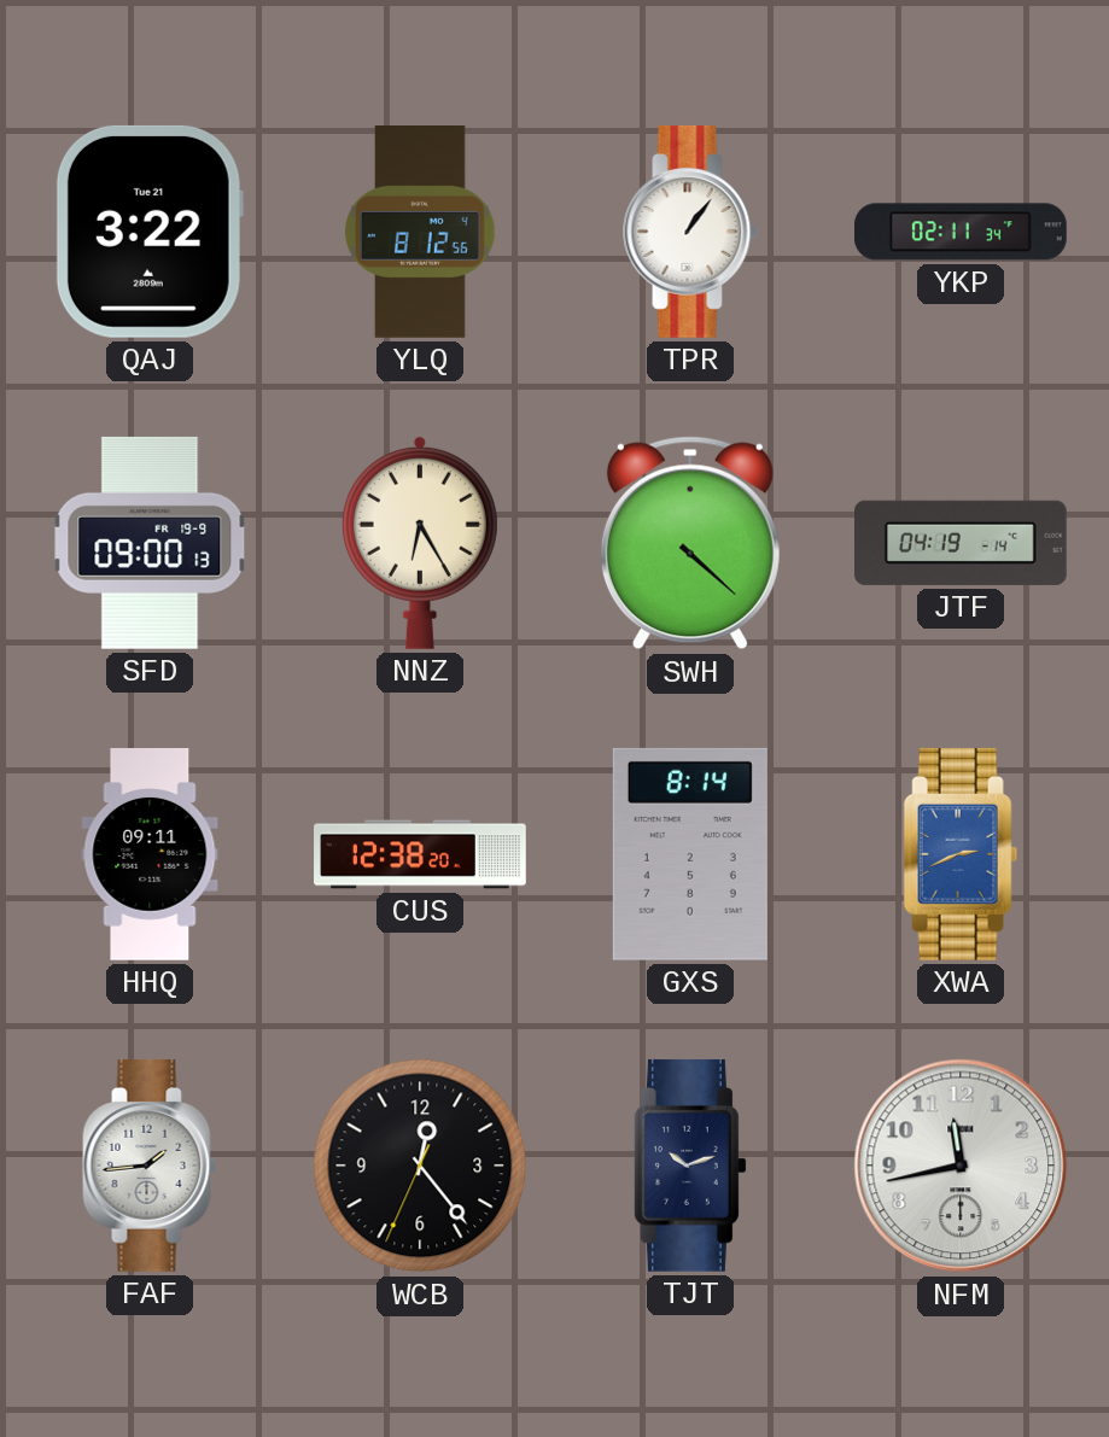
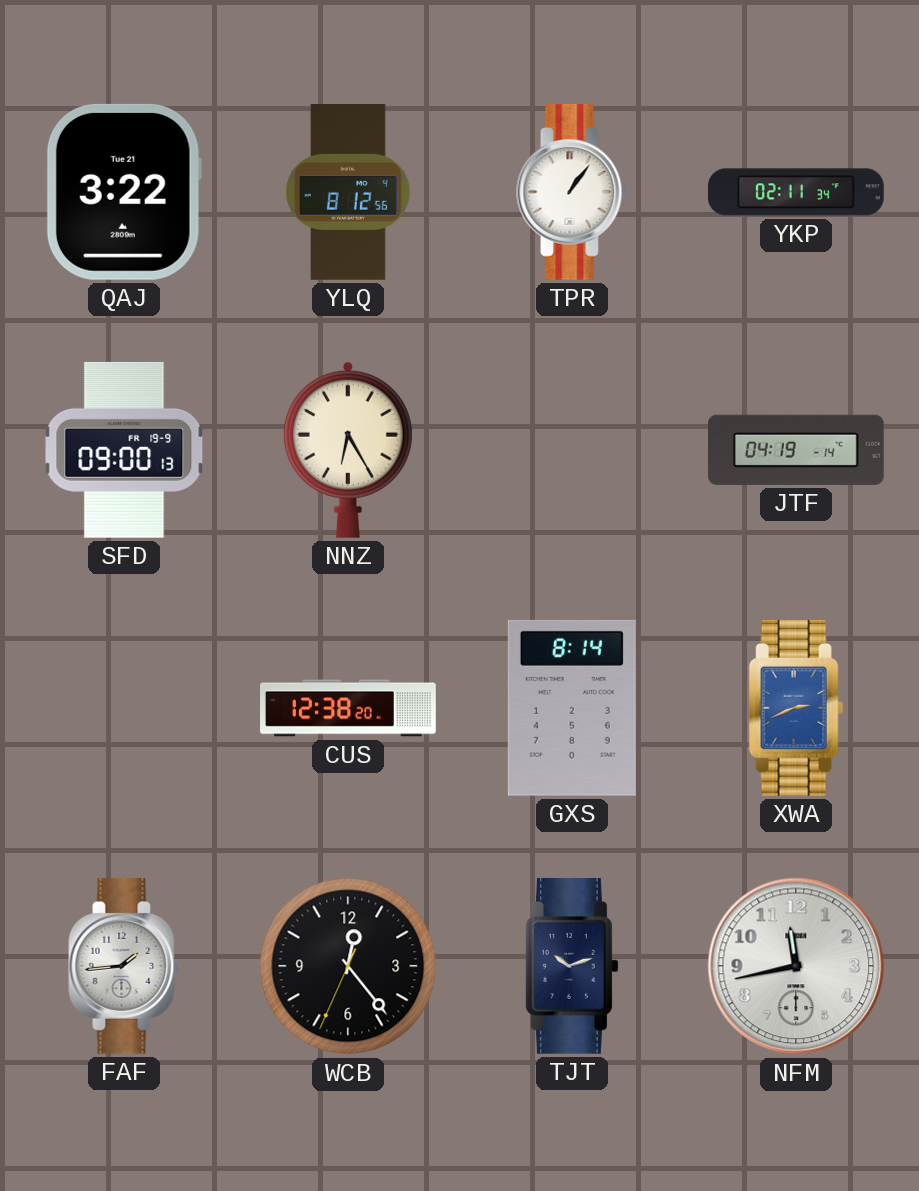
SWH: 4:22 -> none (690, 543)
HHQ: 09:11 -> none (150, 855)
